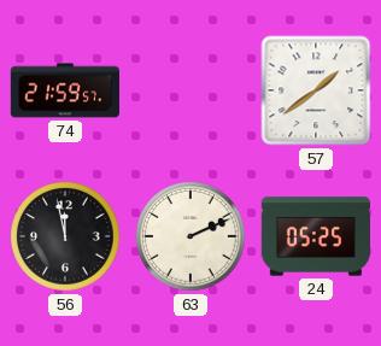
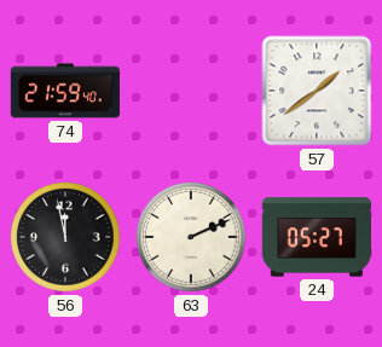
74: 21:59:57 -> 21:59:40 (65, 91)
24: 05:25 -> 05:27 (316, 237)
